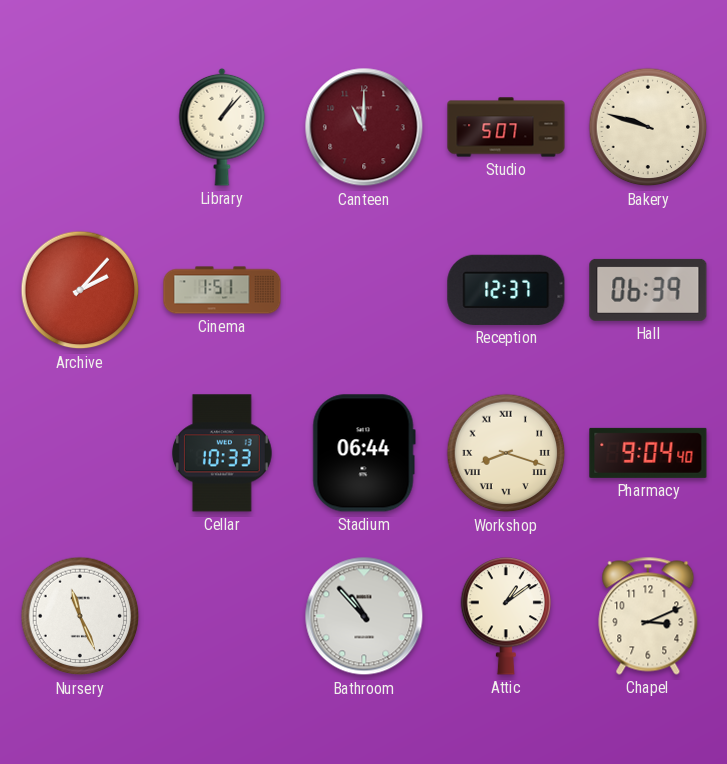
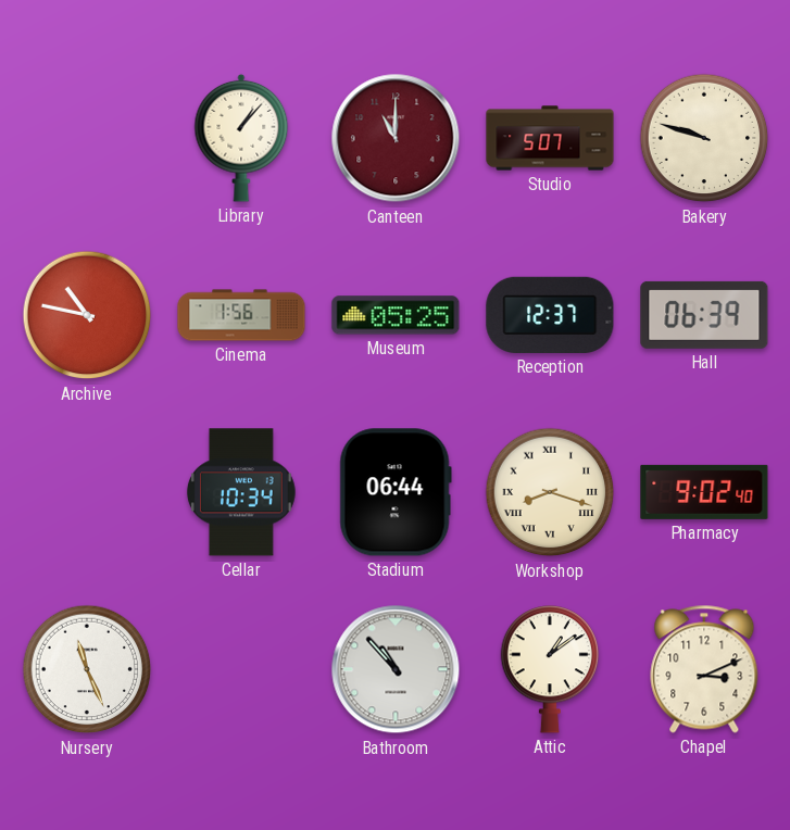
Archive: 2:07 -> 10:47 (87, 315)
Cinema: 1:51 -> 1:56 (241, 315)
Museum: none -> 05:25 (396, 315)
Cellar: 10:33 -> 10:34 (241, 492)
Pharmacy: 9:04 -> 9:02 (704, 492)
